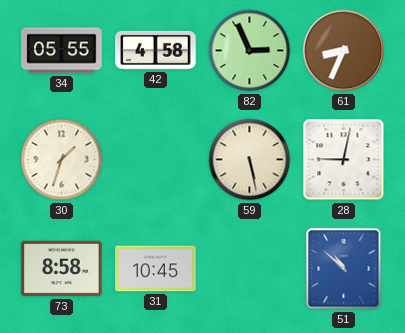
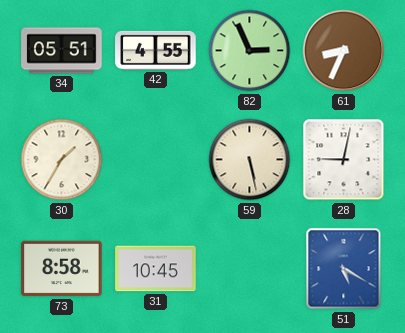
34: 05:55 -> 05:51 (62, 51)
42: 4:58 -> 4:55 (156, 50)
30: 1:33 -> 1:35 (62, 160)
51: 10:52 -> 5:20 (344, 269)
